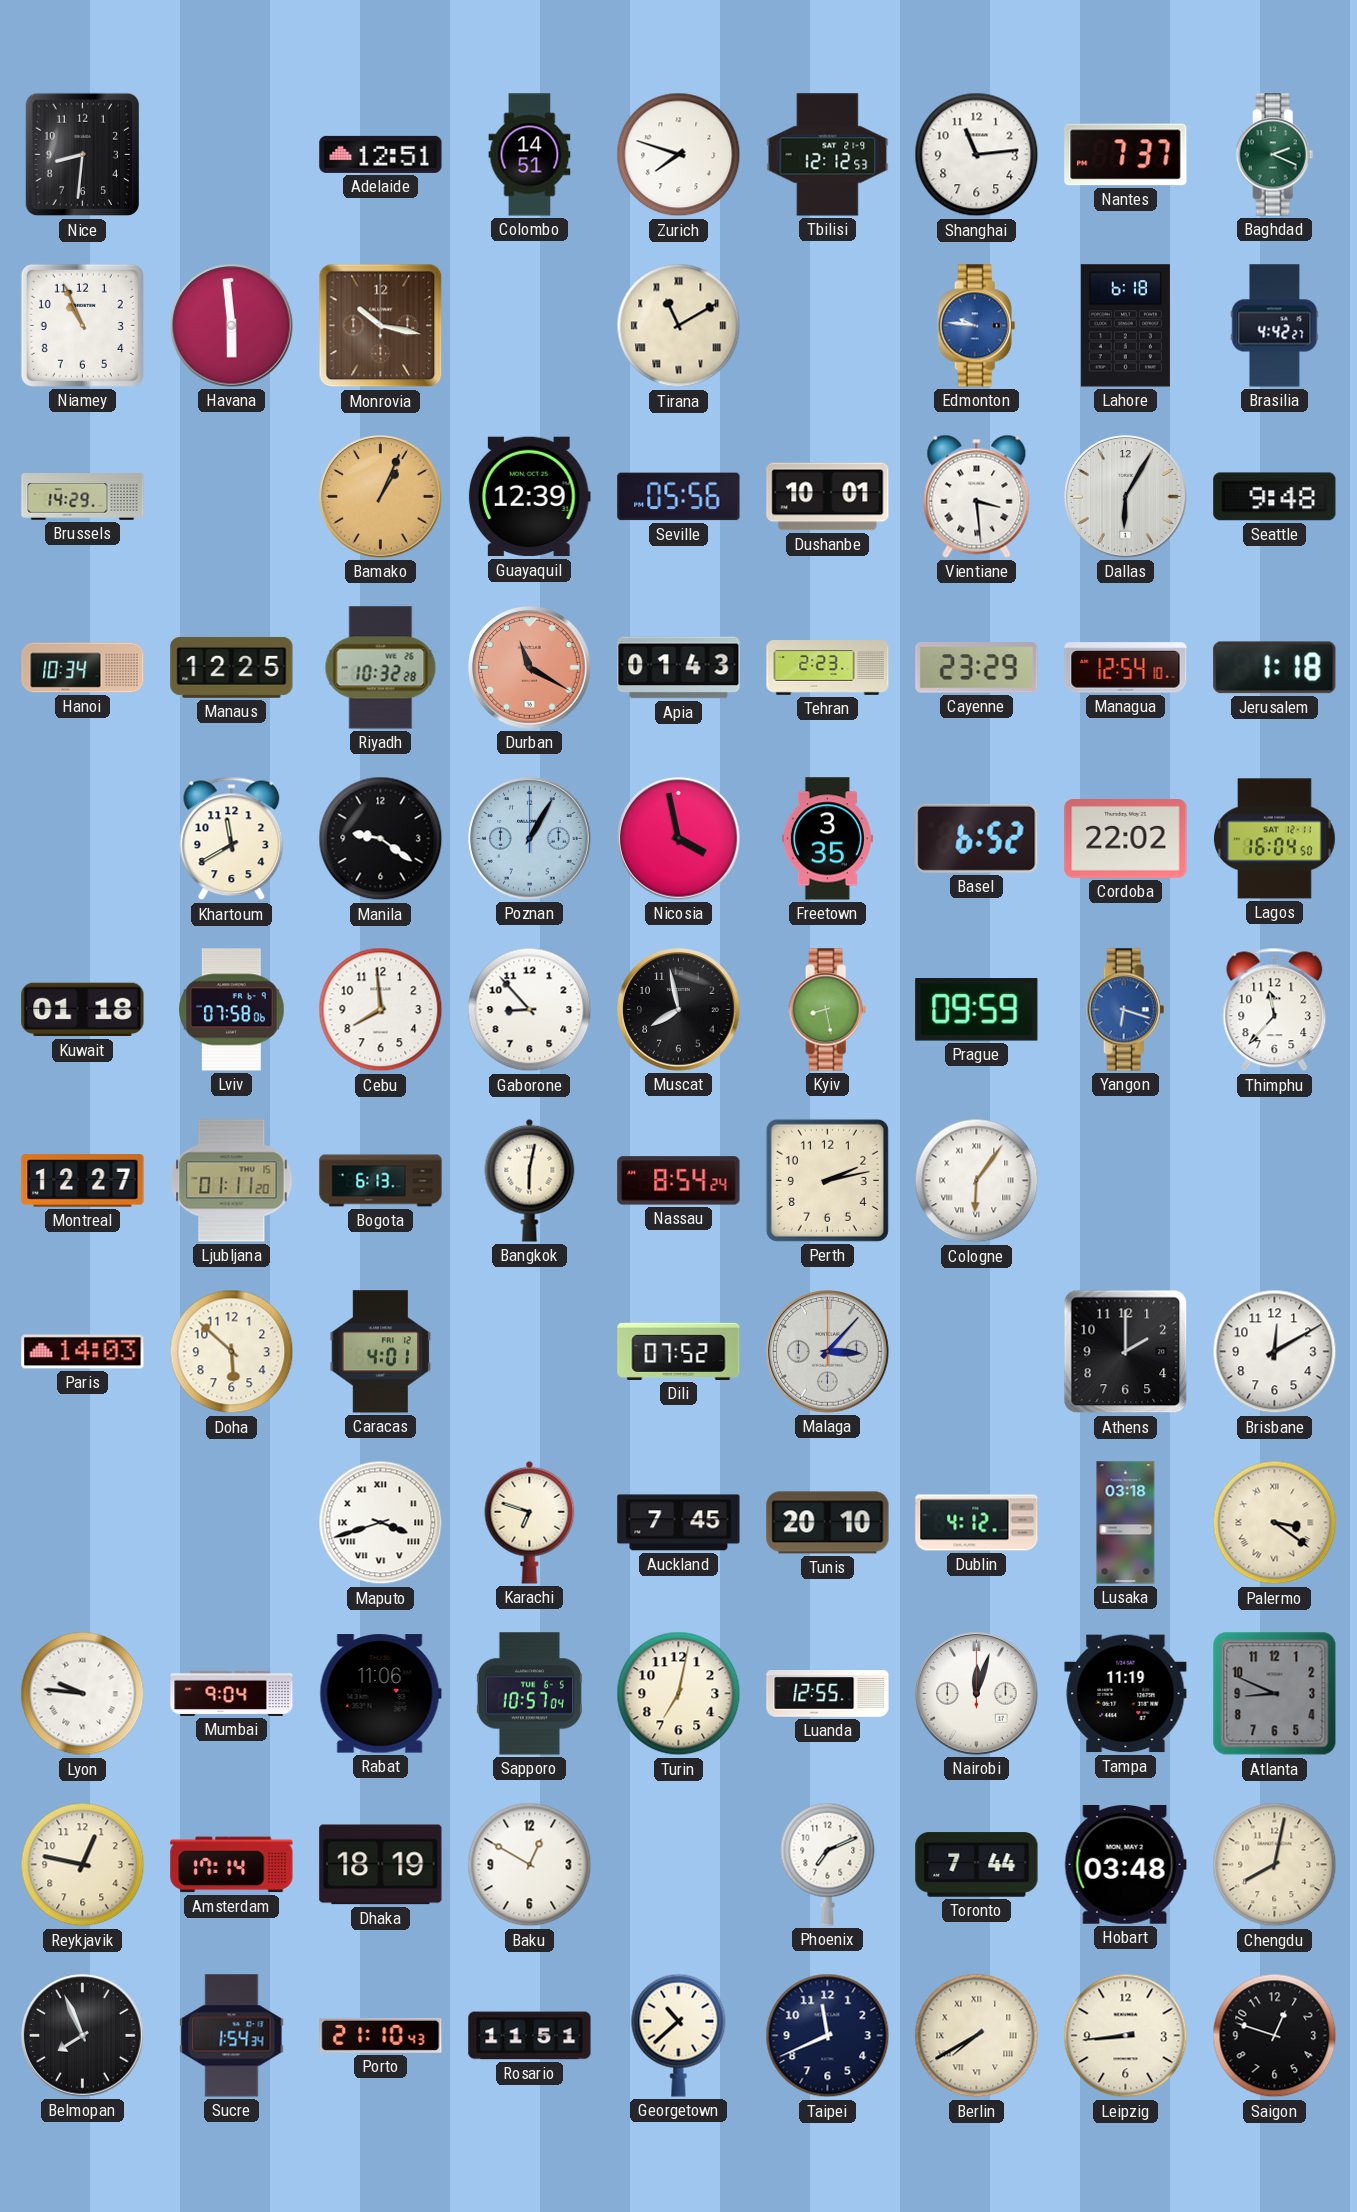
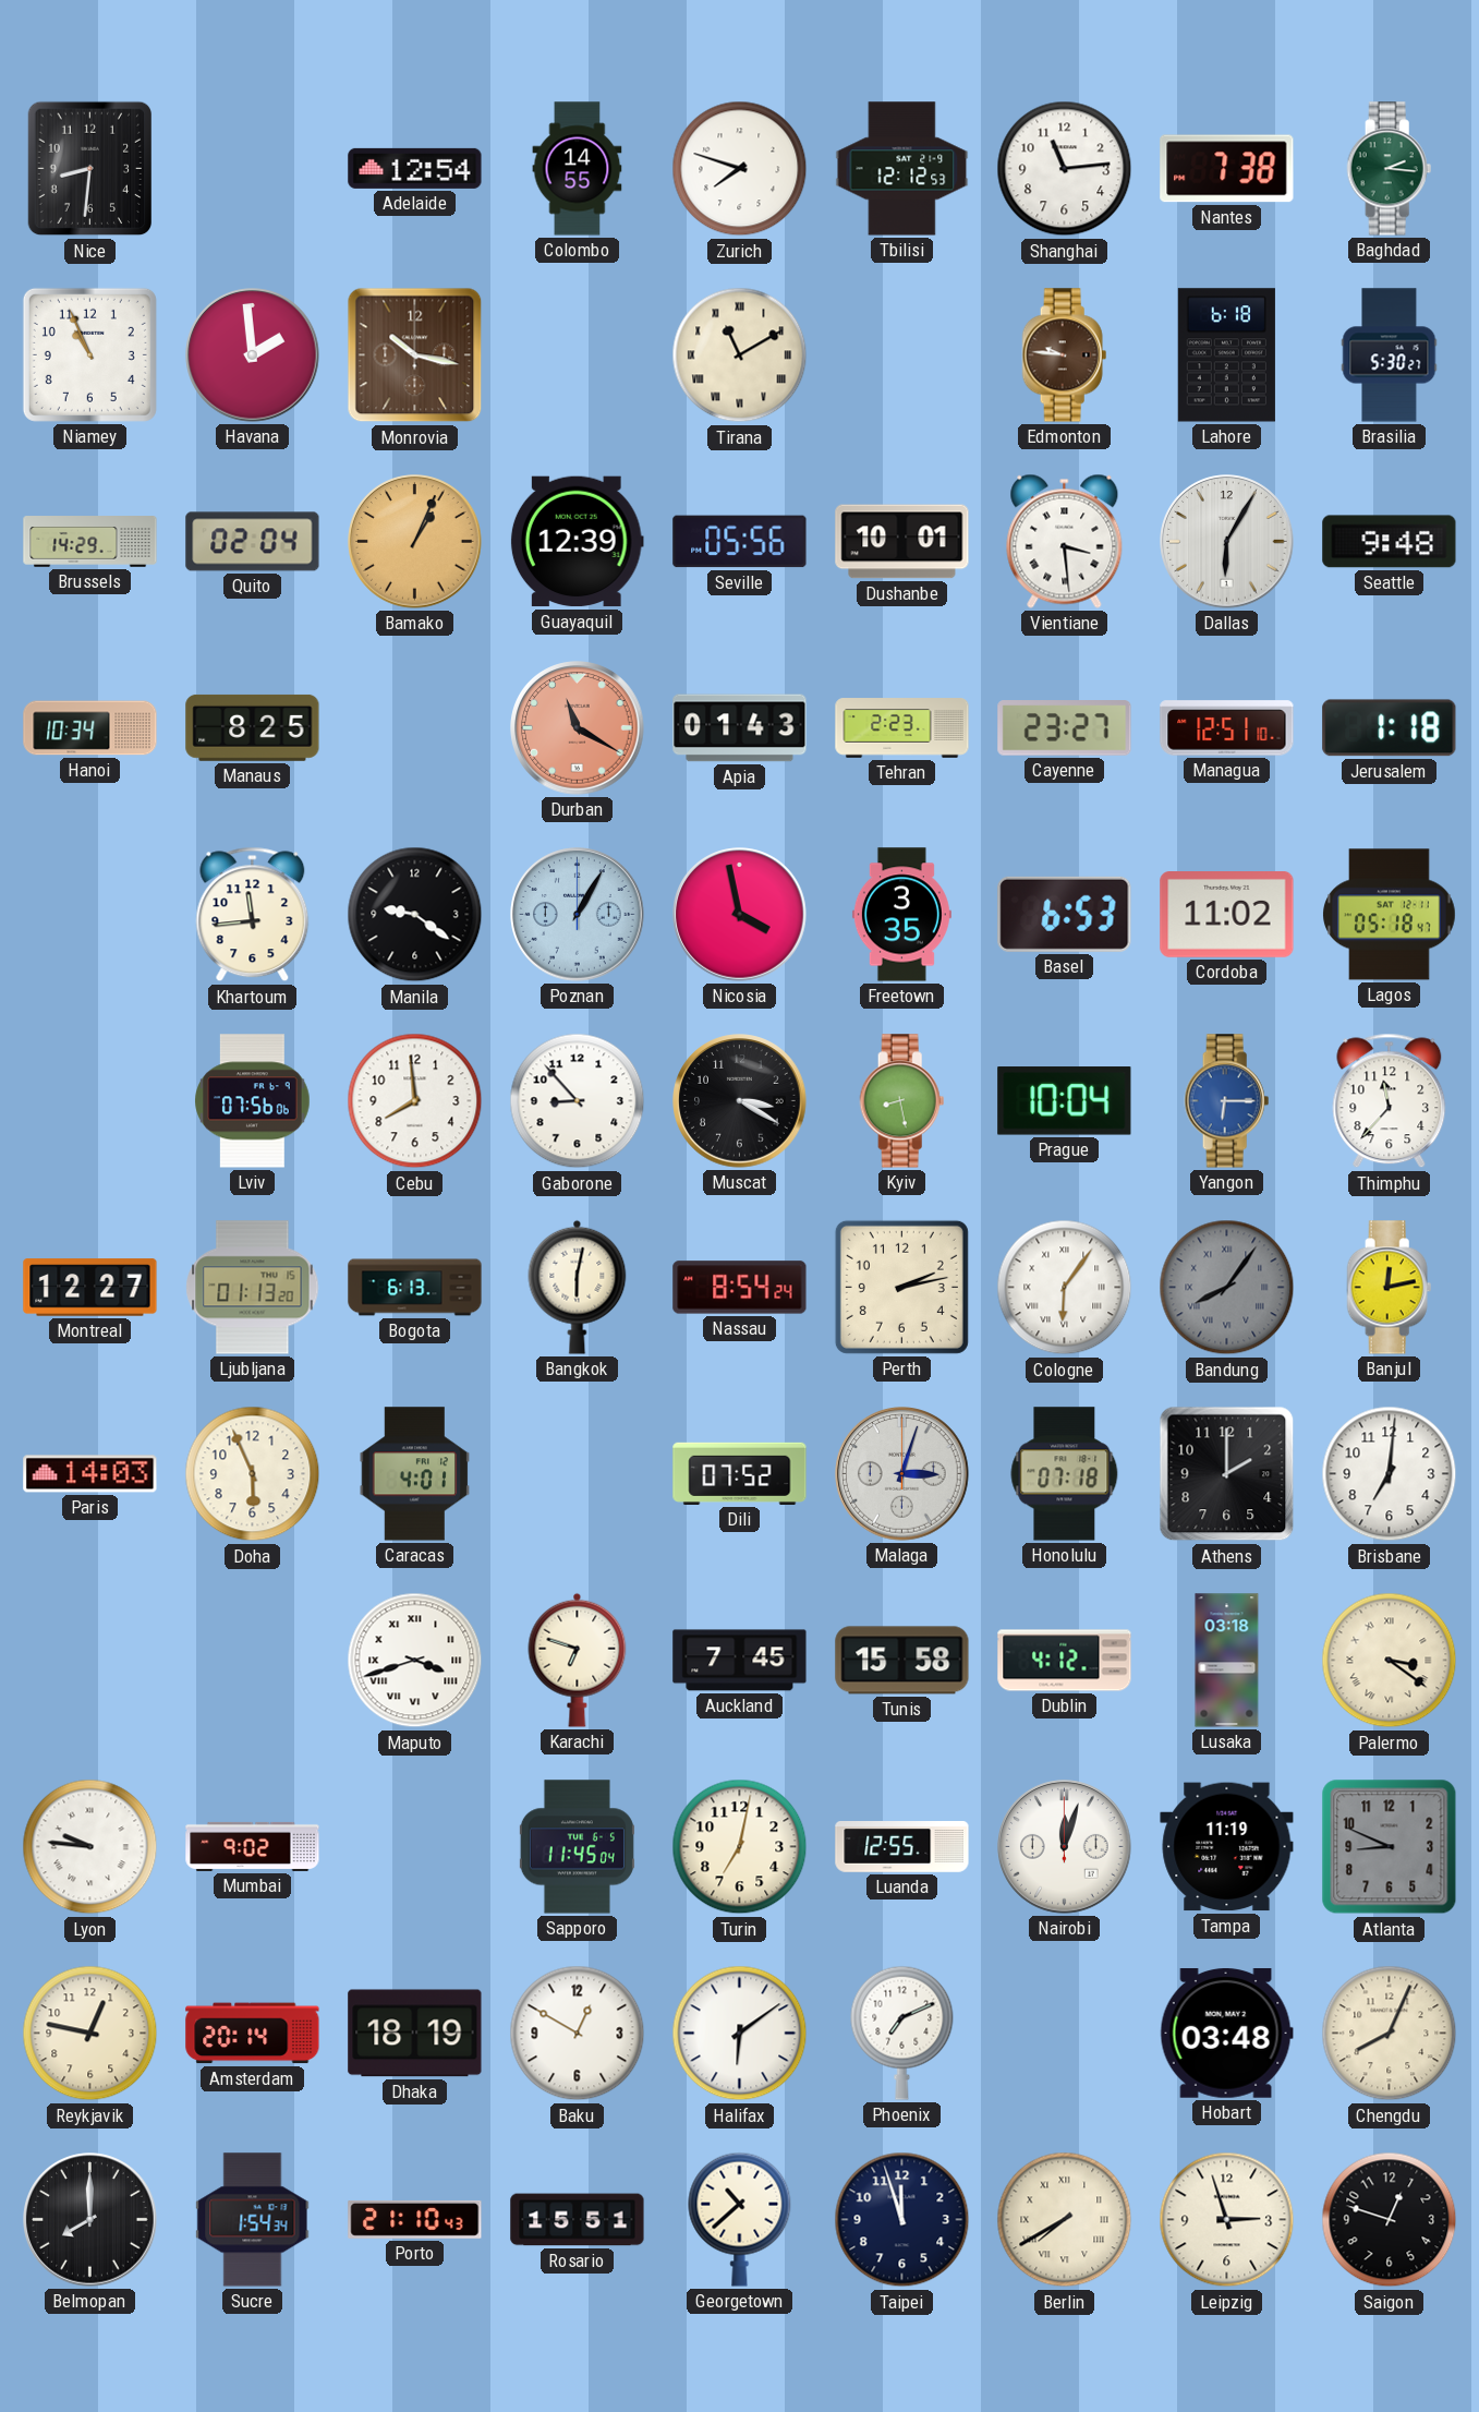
Adelaide: 12:51 -> 12:54 (415, 168)
Colombo: 14:51 -> 14:55 (578, 169)
Nantes: 7:37 -> 7:38 (1227, 169)
Baghdad: 2:19 -> 2:16 (1390, 169)
Havana: 5:59 -> 1:59 (253, 355)
Edmonton dial: blue -> brown (1065, 355)
Brasilia: 4:42 -> 5:30 (1390, 355)
Quito: none -> 02:04 (253, 542)
Manaus: 12:25 -> 8:25 (253, 727)
Riyadh: 10:32 -> none (381, 668)
Cayenne: 23:29 -> 23:27 (1065, 728)
Managua: 12:54 -> 12:51 (1227, 728)
Khartoum: 11:40 -> 11:44 (253, 915)
Basel: 6:52 -> 6:53 (1065, 914)
Cordoba: 22:02 -> 11:02 (1227, 915)
Lagos: 16:04 -> 05:18 (1390, 915)
Kuwait: 01:18 -> none (83, 1010)
Lviv: 07:58 -> 07:56 (253, 1101)
Muscat: 7:58 -> 3:20 (740, 1101)
Prague: 09:59 -> 10:04 (1065, 1101)
Yangon: 6:18 -> 6:15 (1227, 1101)
Ljubljana: 01:11 -> 01:13 (253, 1288)
Bandung: none -> 8:06 (1227, 1288)
Banjul: none -> 12:13 (1390, 1288)
Doha: 5:52 -> 5:56 (253, 1474)
Malaga: 3:07 -> 3:03 (902, 1474)
Honolulu: none -> 07:18 (1065, 1474)
Brisbane: 12:10 -> 7:01 (1390, 1474)
Tunis: 20:10 -> 15:58 (902, 1661)
Mumbai: 9:04 -> 9:02 (253, 1846)
Rabat: 11:06 -> none (380, 1694)
Sapporo: 10:57 -> 11:45 (577, 1847)
Amsterdam: 17:14 -> 20:14 (253, 2034)
Halifax: none -> 6:09 (740, 2034)
Toronto: 7:44 -> none (977, 1865)
Chengdu: 8:02 -> 8:04 (1390, 2034)
Belmopan: 7:56 -> 8:00 (90, 2220)
Rosario: 11:51 -> 15:51 (578, 2220)
Taipei: 11:41 -> 11:57 (902, 2220)
Leipzig: 8:44 -> 2:57 (1227, 2220)
